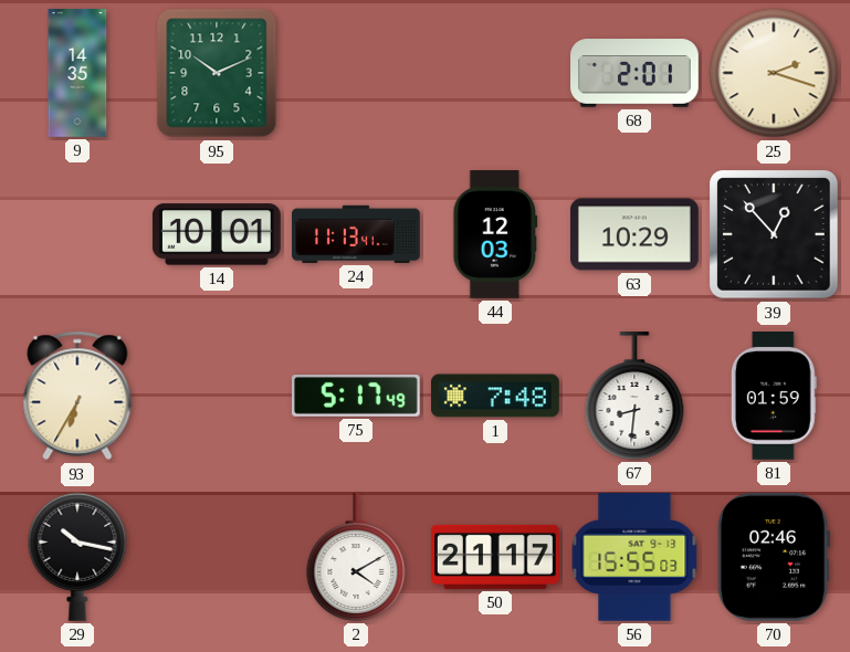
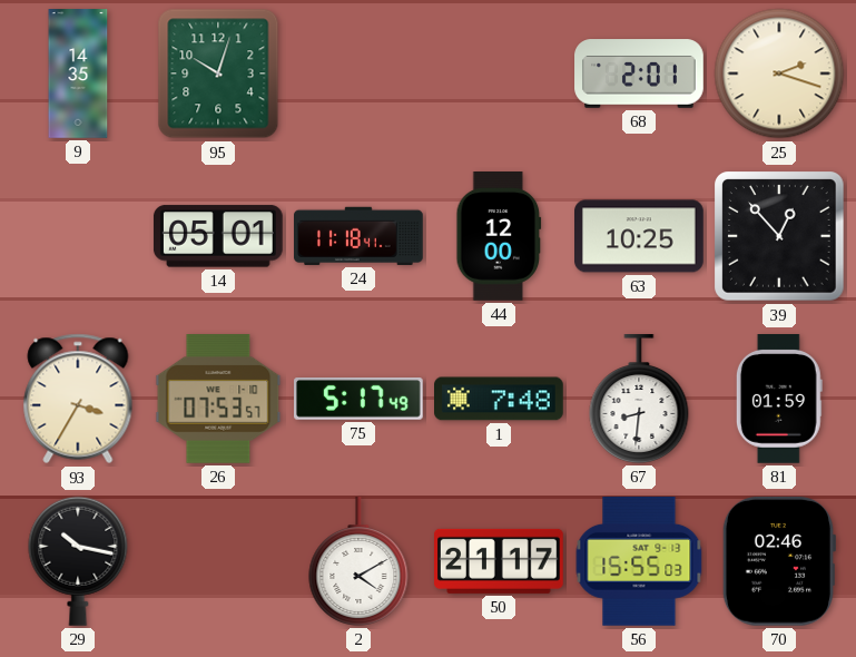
95: 10:11 -> 10:03 (218, 73)
14: 10:01 -> 05:01 (218, 236)
24: 11:13 -> 11:18 (360, 236)
44: 12:03 -> 12:00 (499, 237)
63: 10:29 -> 10:25 (640, 236)
93: 6:35 -> 3:35 (78, 399)
26: none -> 07:53 (218, 400)
